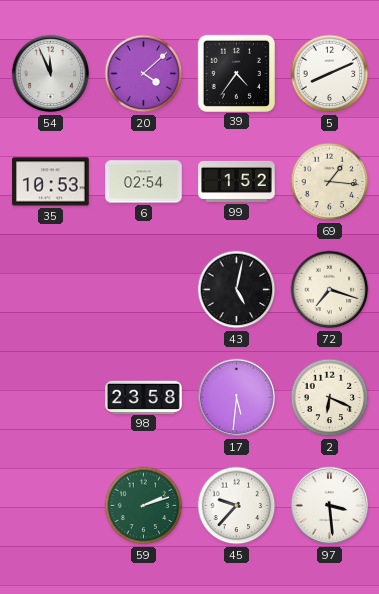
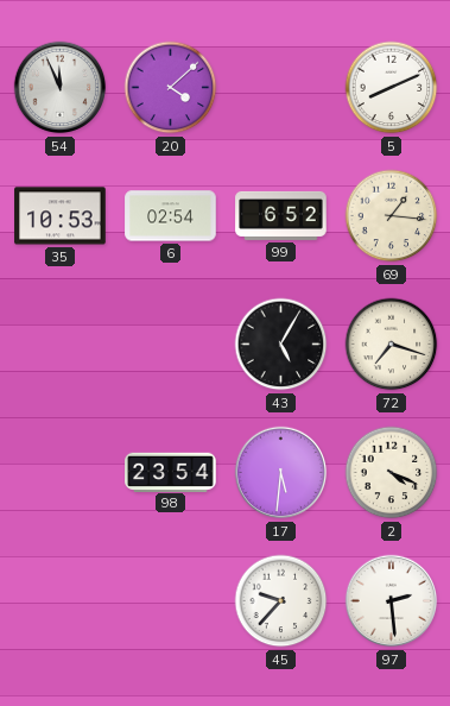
39: 4:36 -> none (236, 73)
99: 1:52 -> 6:52 (281, 215)
43: 5:02 -> 5:05 (281, 345)
98: 23:58 -> 23:54 (171, 472)
2: 6:19 -> 4:19 (392, 473)
59: 2:12 -> none (144, 506)
97: 3:29 -> 2:29 (392, 601)
